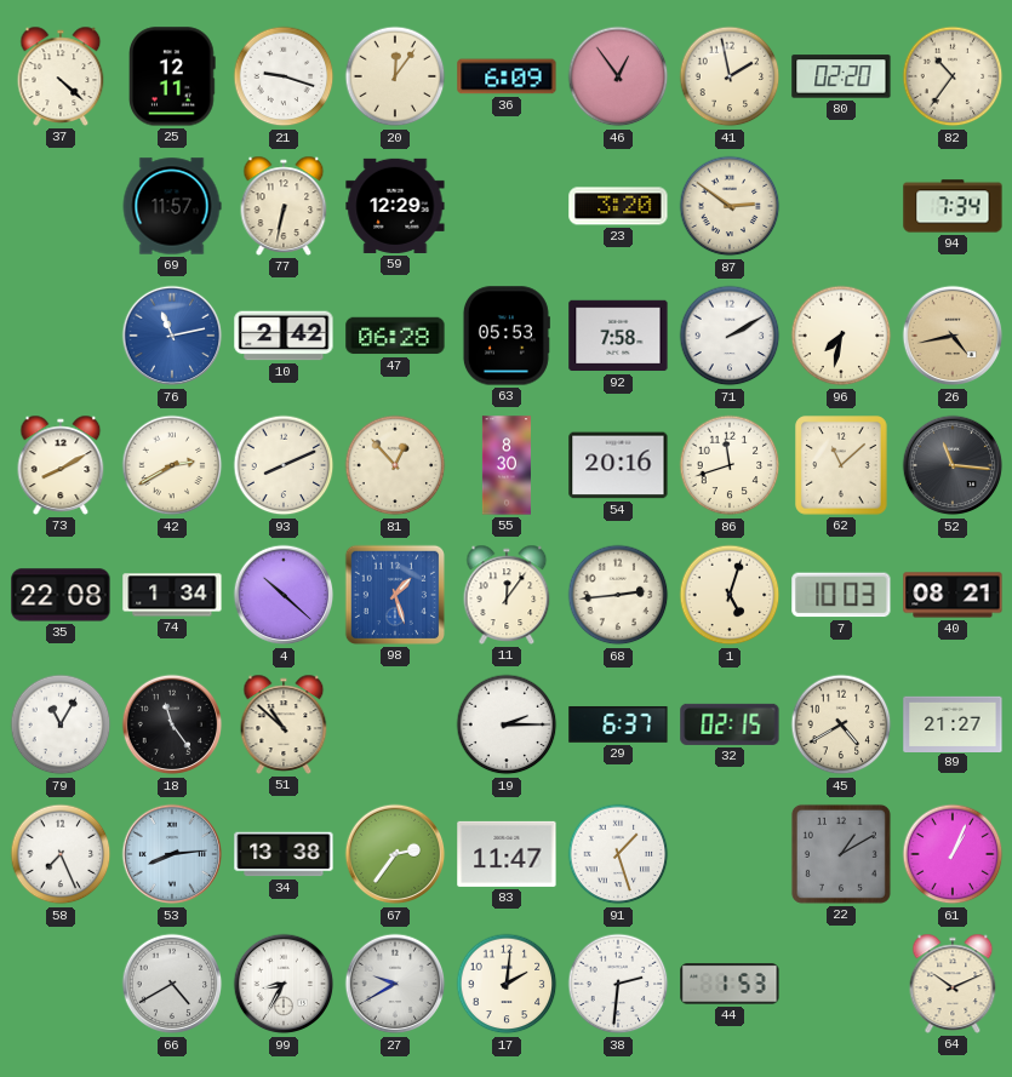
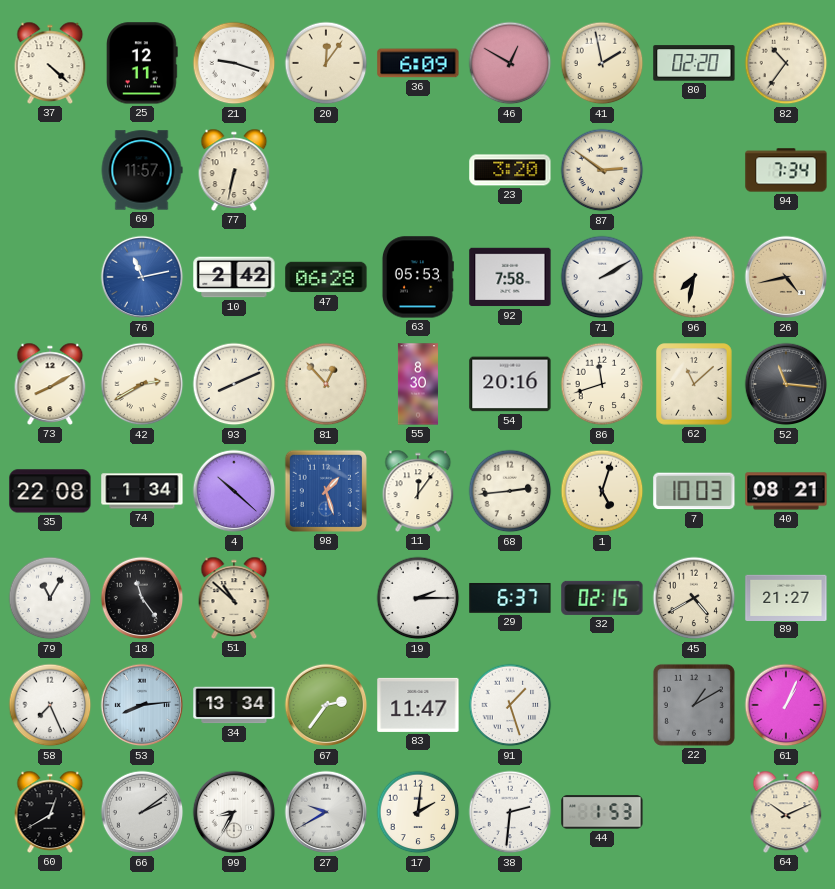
46: 12:54 -> 12:50 (510, 63)
59: 12:29 -> none (395, 206)
34: 13:38 -> 13:34 (234, 705)
60: none -> 12:40 (50, 812)
66: 4:40 -> 2:09 (142, 812)
